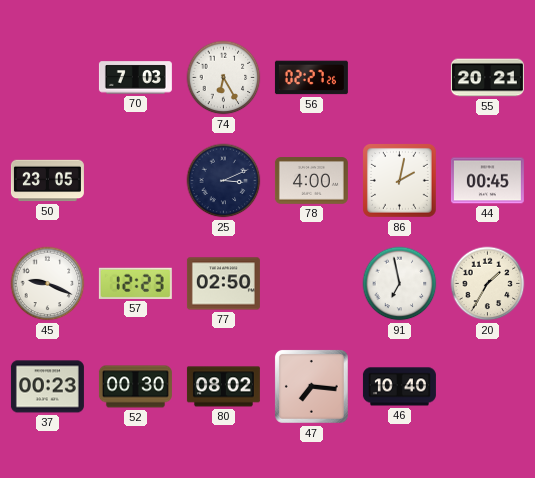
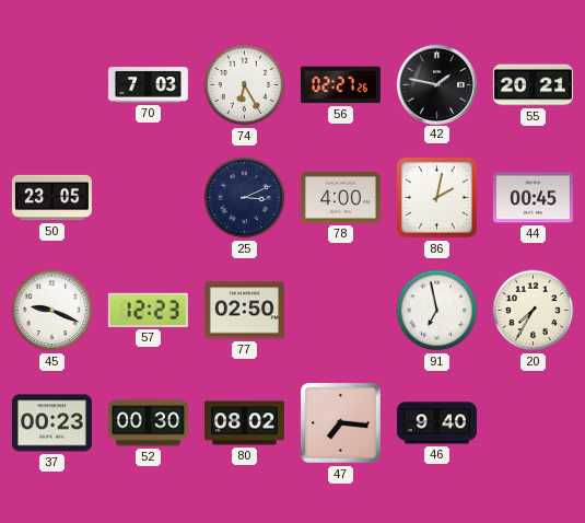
42: none -> 1:47 (436, 84)
20: 1:35 -> 7:35 (534, 311)
46: 10:40 -> 9:40 (436, 423)
